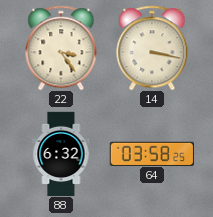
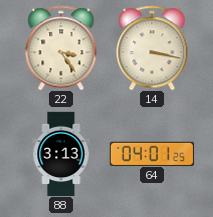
88: 6:32 -> 3:13 (61, 154)
64: 03:58 -> 04:01 (151, 153)
